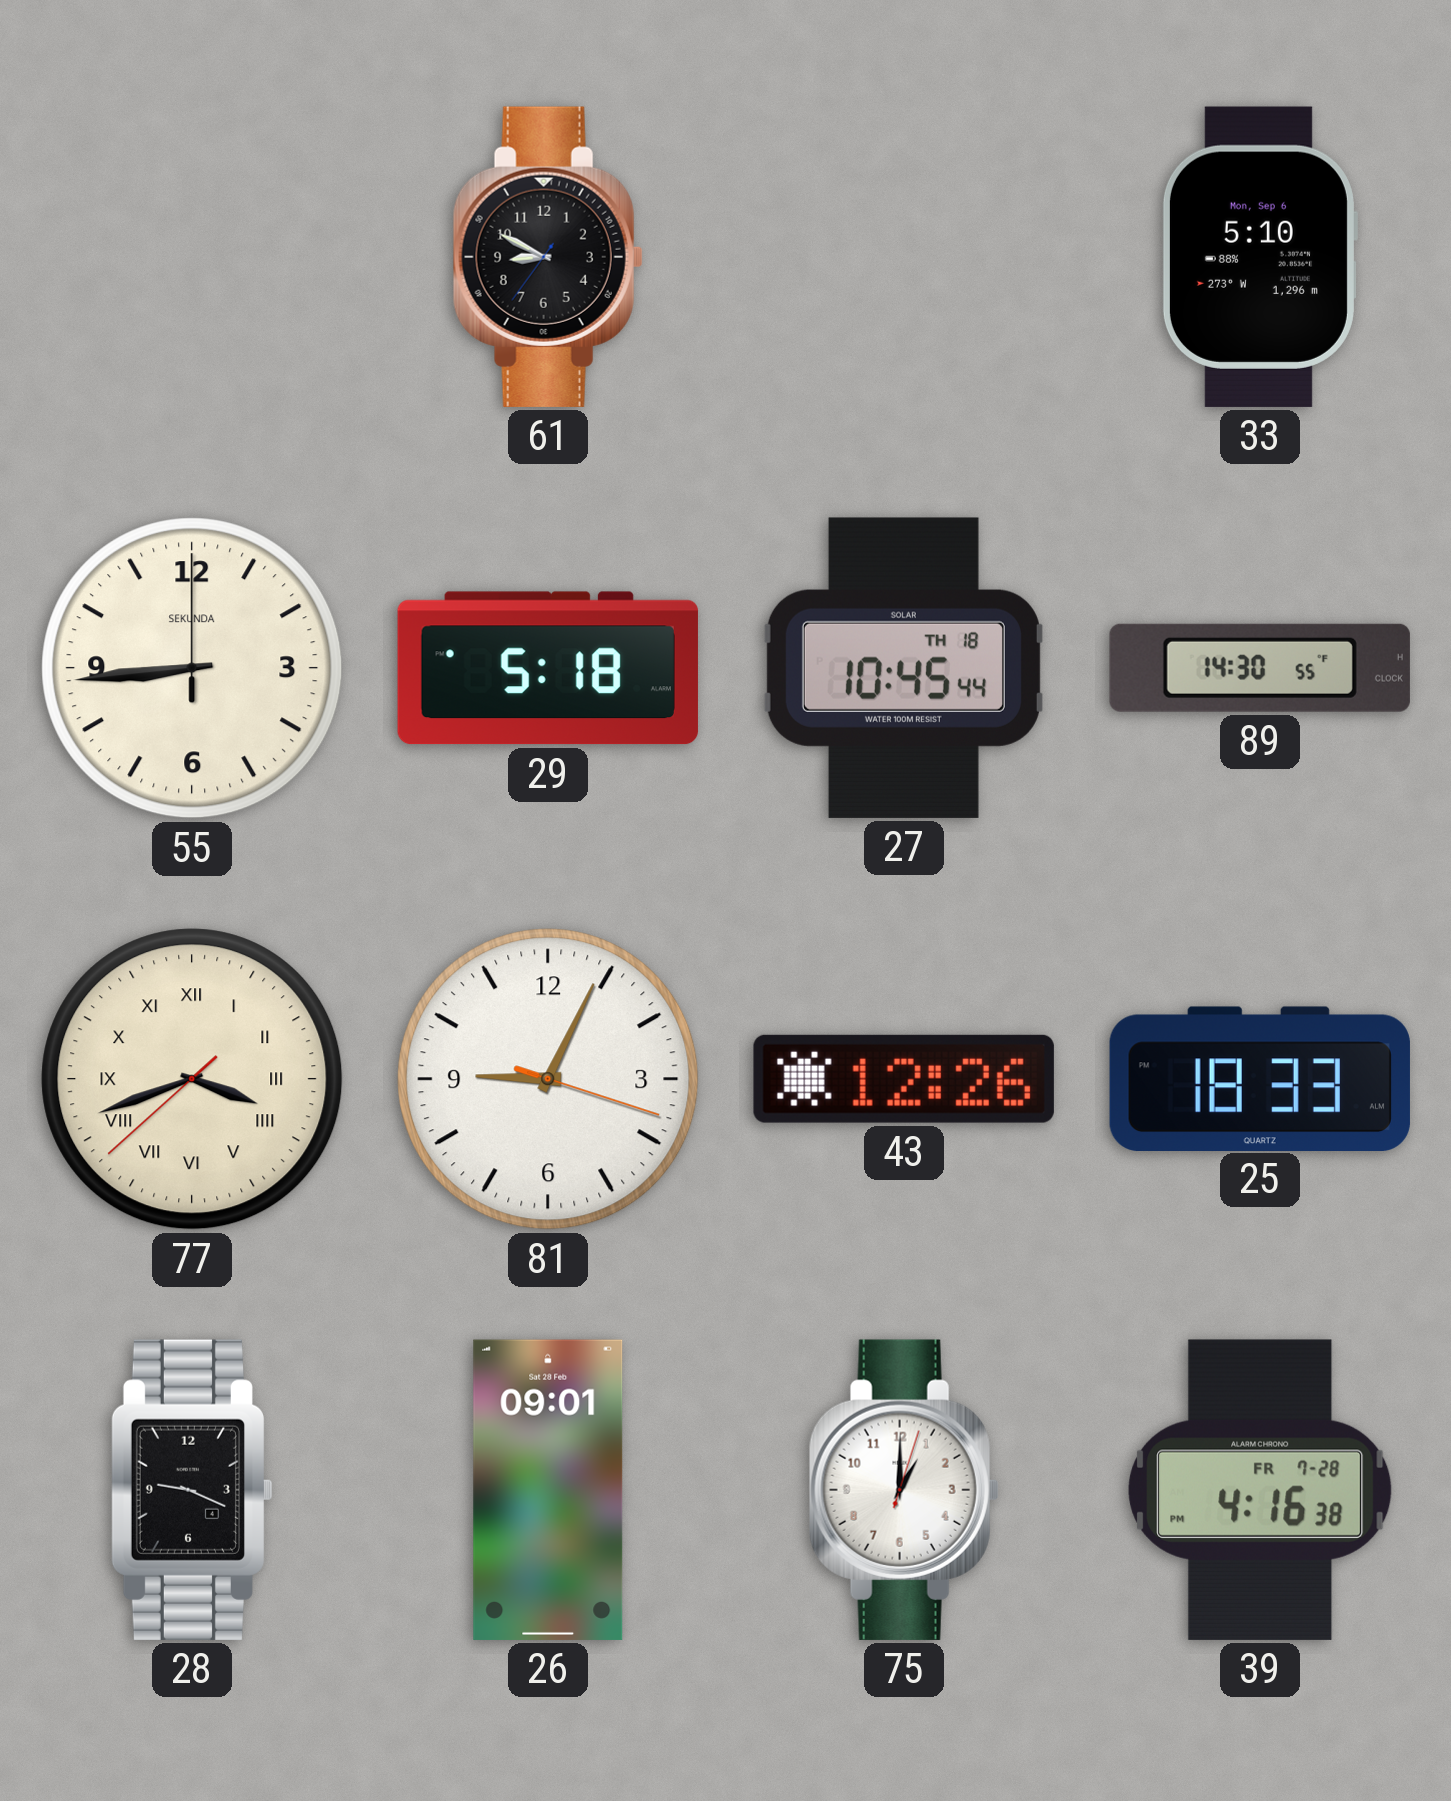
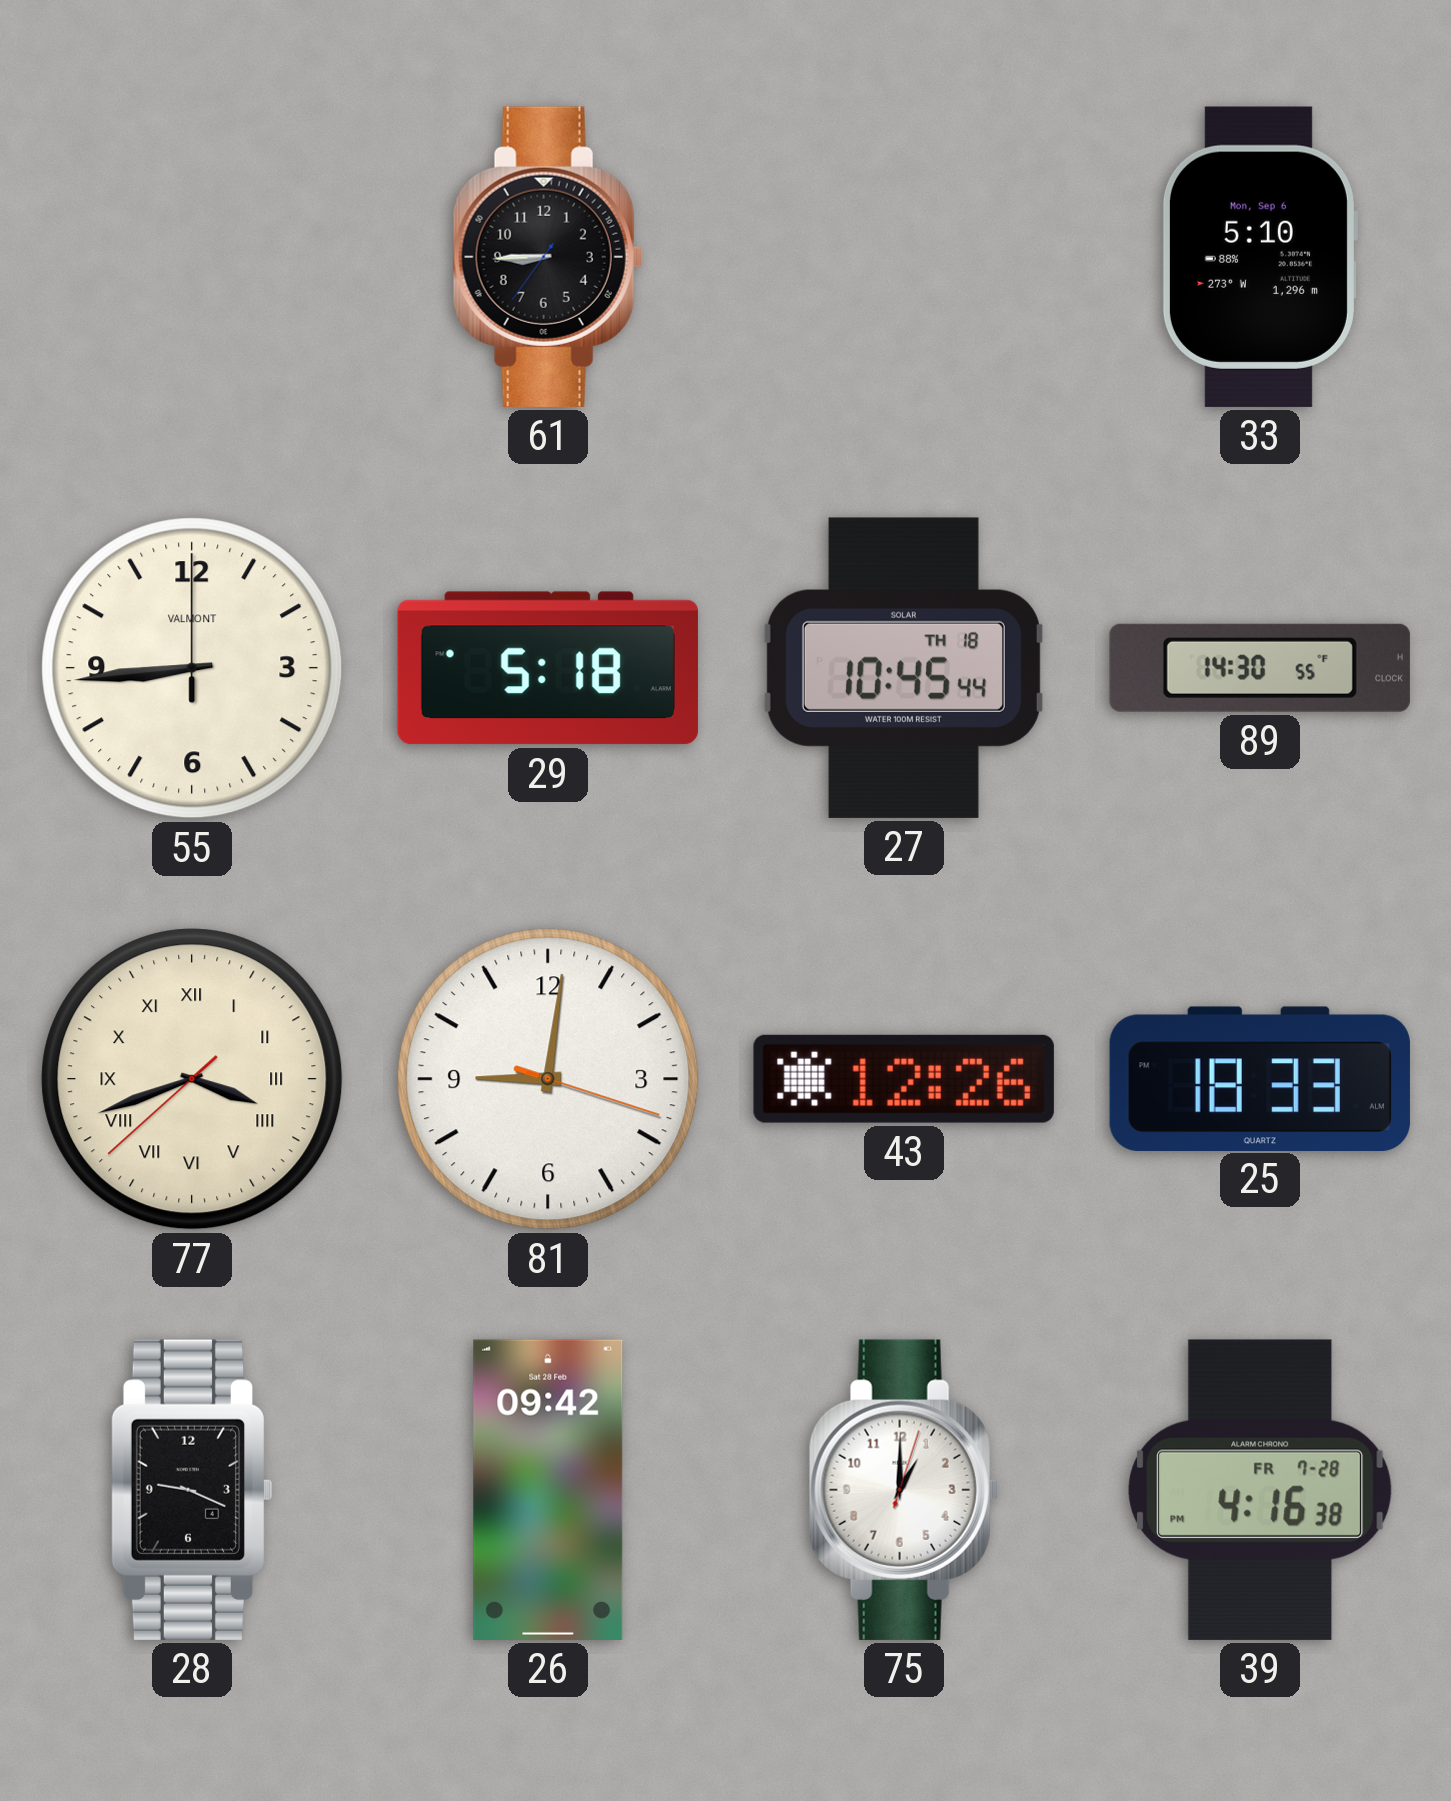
61: 8:49 -> 8:44 (548, 257)
55 brand: SEKUNDA -> VALMONT (192, 668)
81: 9:04 -> 9:01 (548, 1079)
26: 09:01 -> 09:42 (548, 1490)
